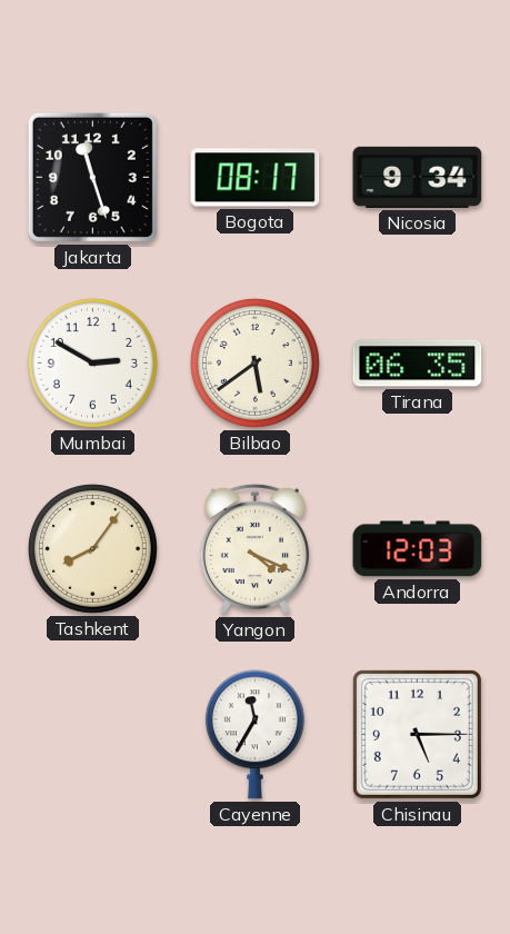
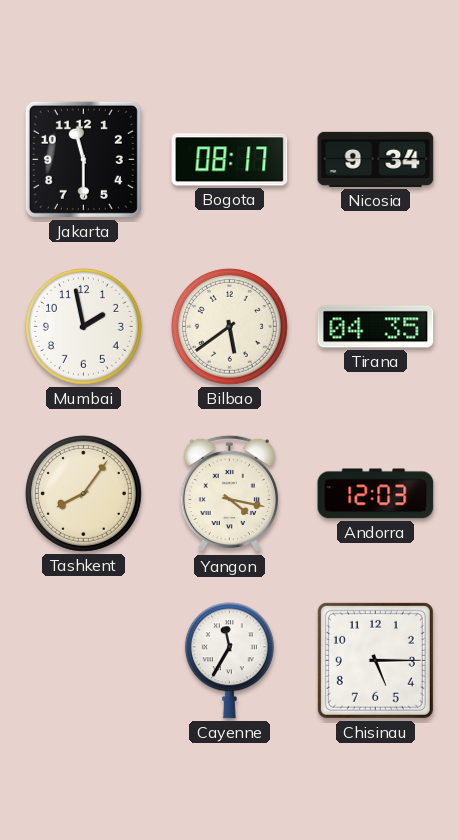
Jakarta: 11:27 -> 11:30 (83, 159)
Mumbai: 2:50 -> 1:58 (83, 326)
Tirana: 06:35 -> 04:35 (376, 327)
Yangon: 4:19 -> 4:17 (229, 494)
